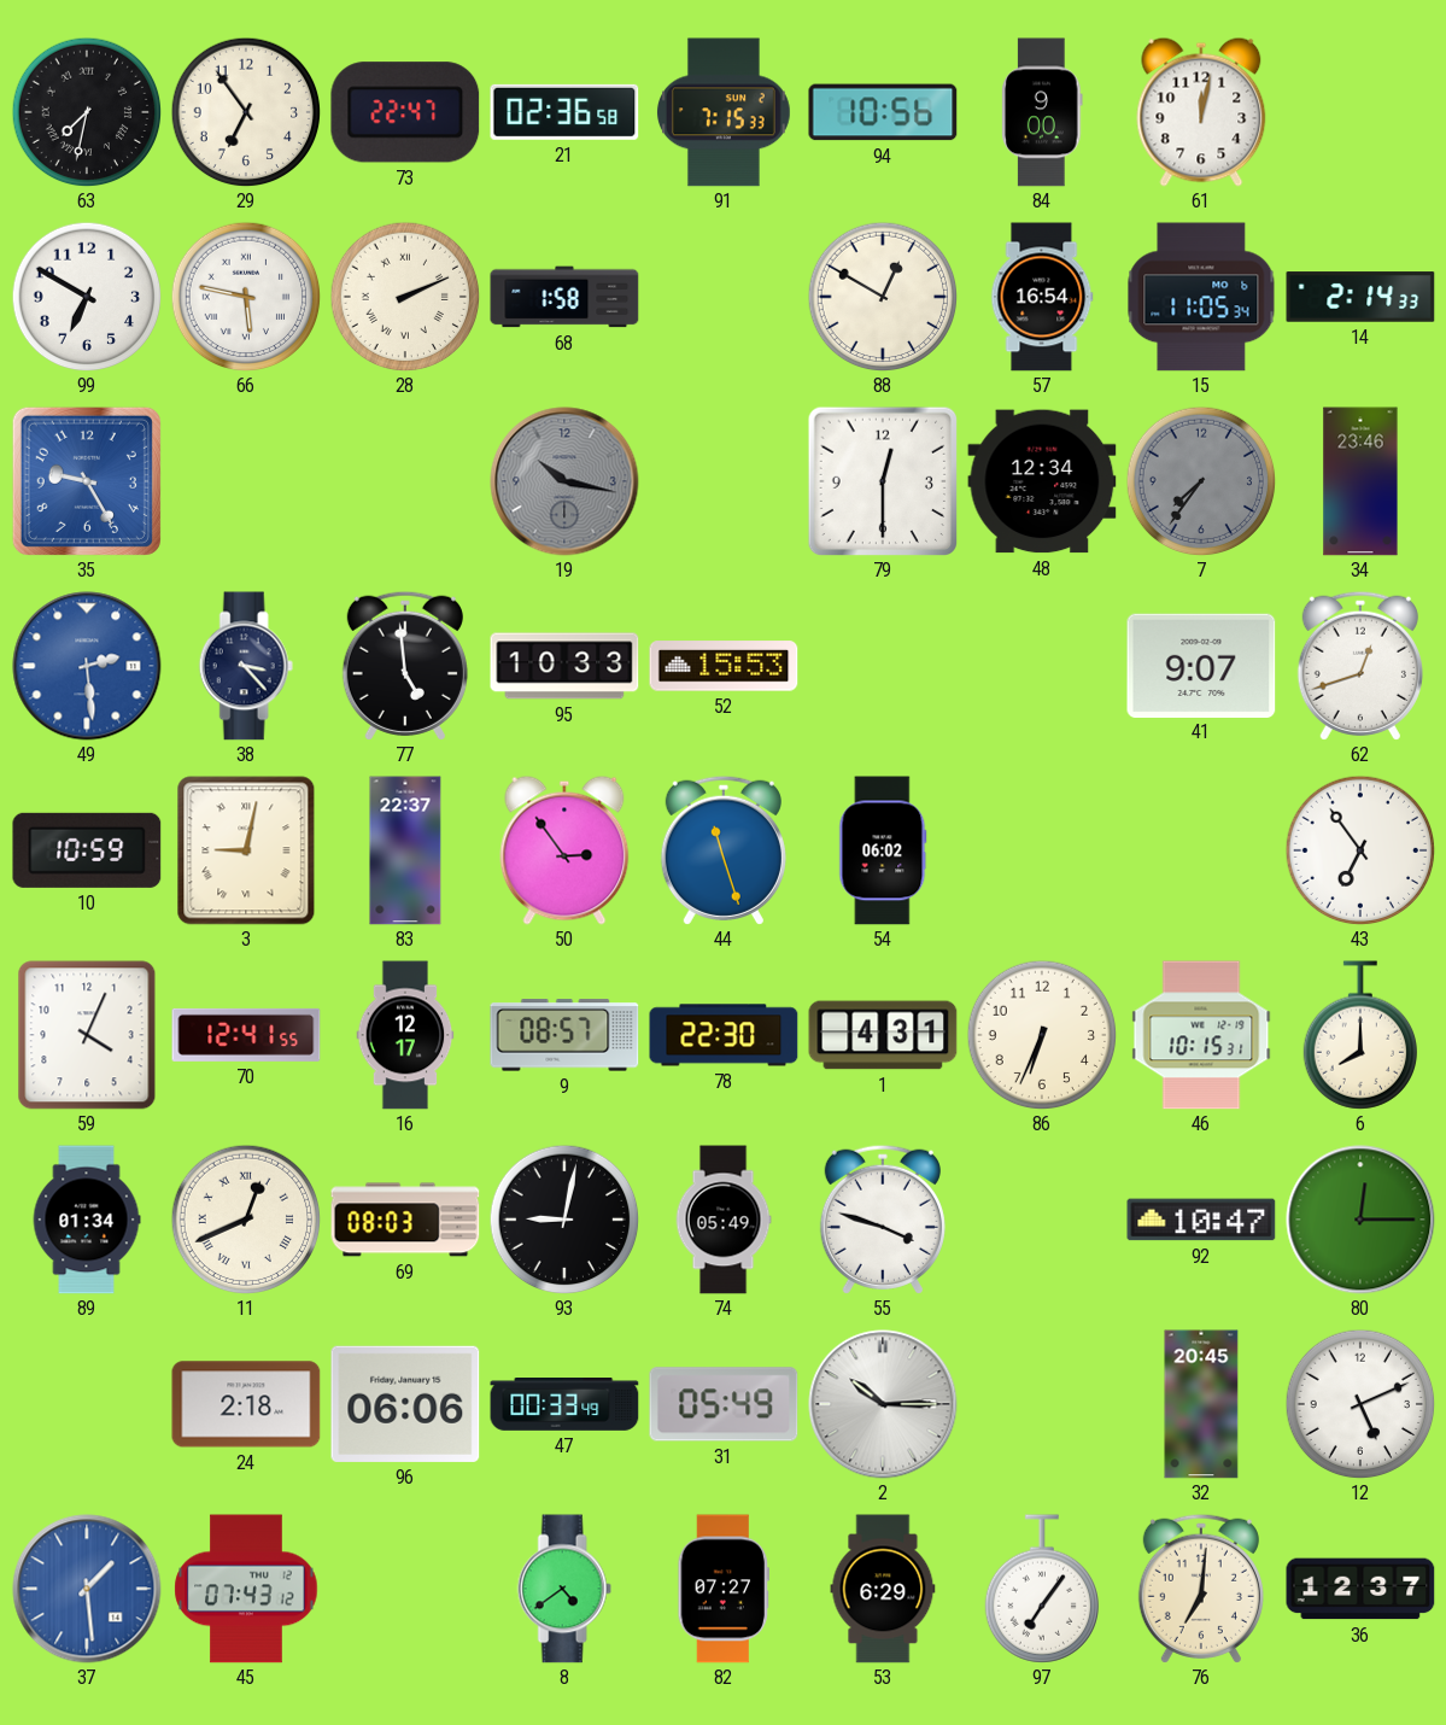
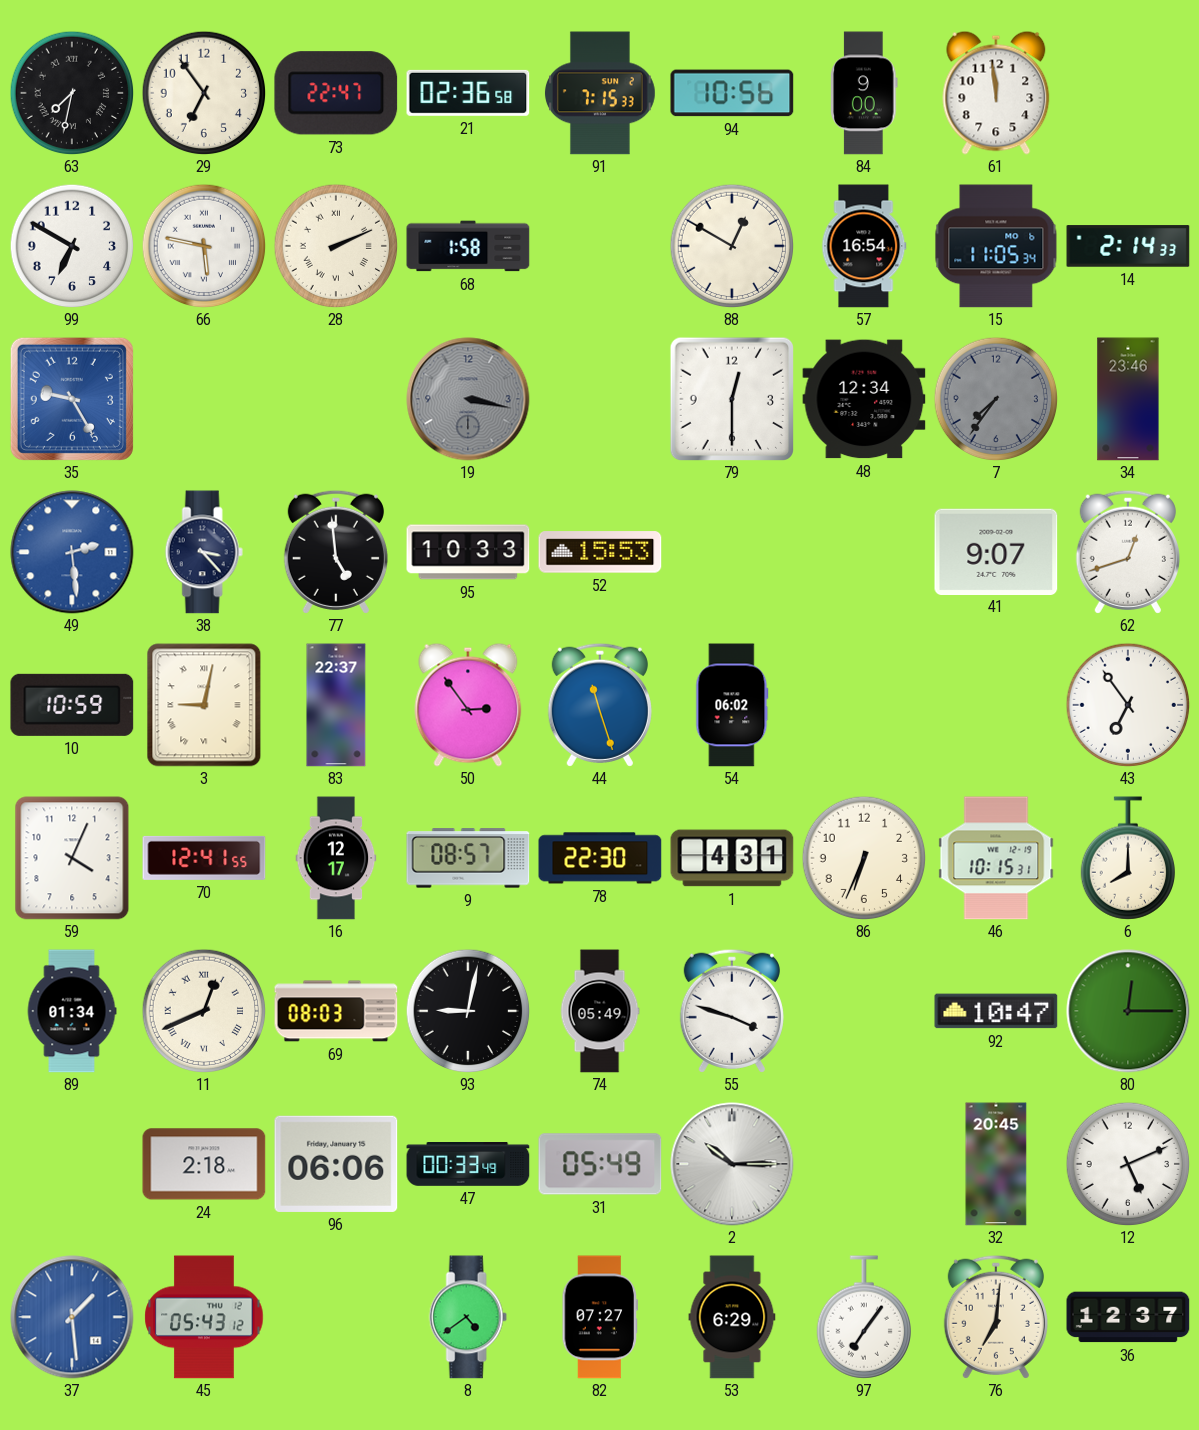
61: 12:02 -> 11:59 (996, 93)
19: 10:17 -> 3:17 (468, 399)
45: 07:43 -> 05:43 (204, 1317)
